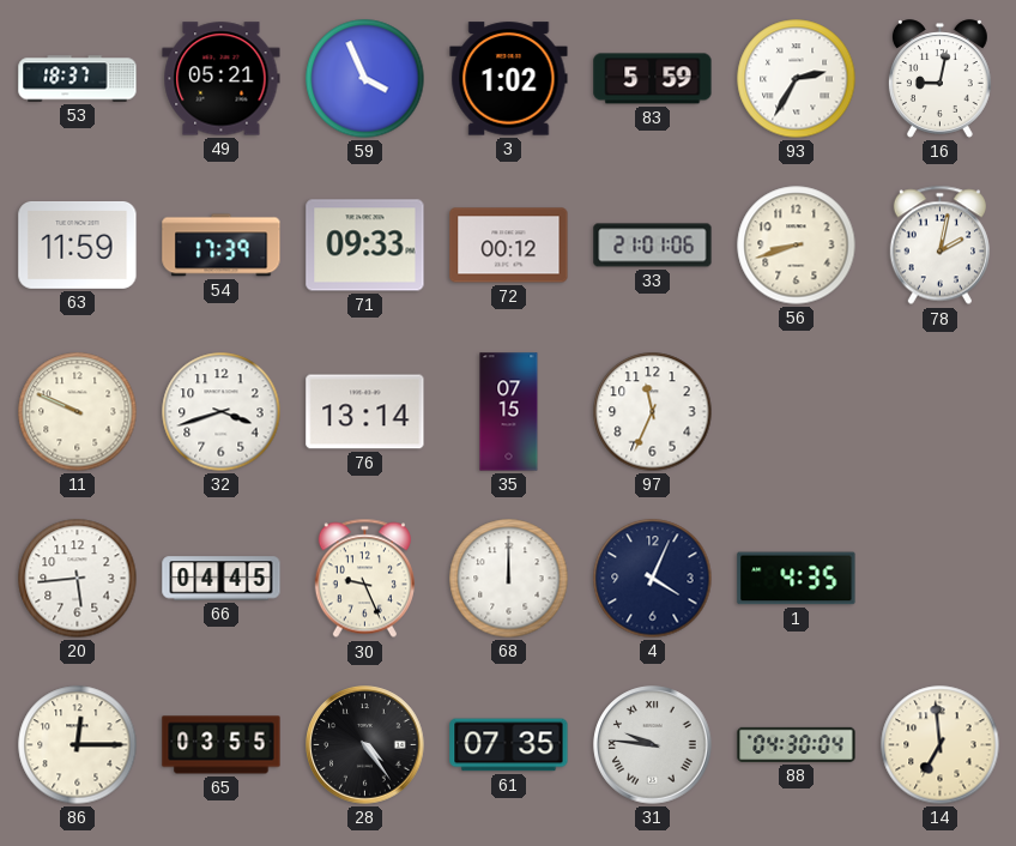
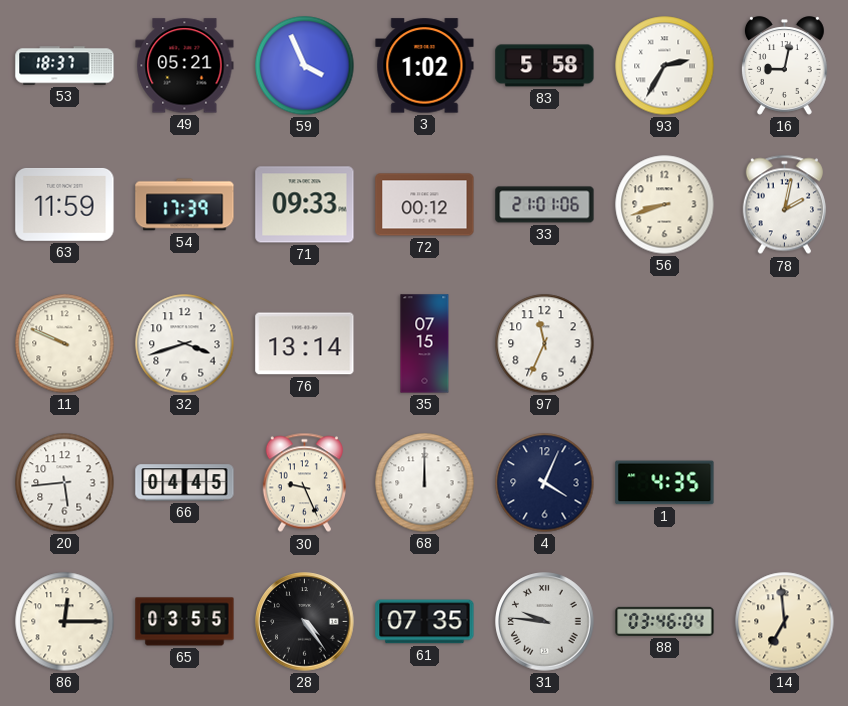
83: 5:59 -> 5:58 (545, 66)
88: 04:30 -> 03:46 (665, 621)
